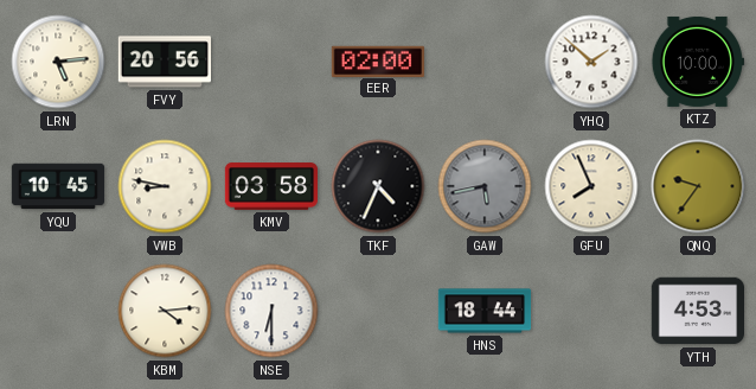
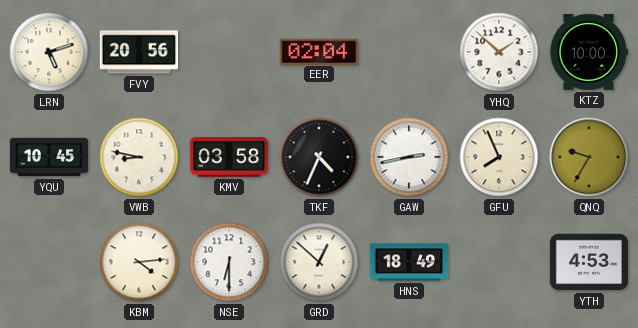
LRN: 5:14 -> 5:12 (49, 52)
EER: 02:00 -> 02:04 (318, 51)
GAW: 5:43 -> 2:43 (409, 157)
GAW dial: grey -> white (409, 157)
QNQ: 9:36 -> 9:35 (589, 157)
GRD: none -> 12:52 (319, 262)
HNS: 18:44 -> 18:49 (409, 262)
